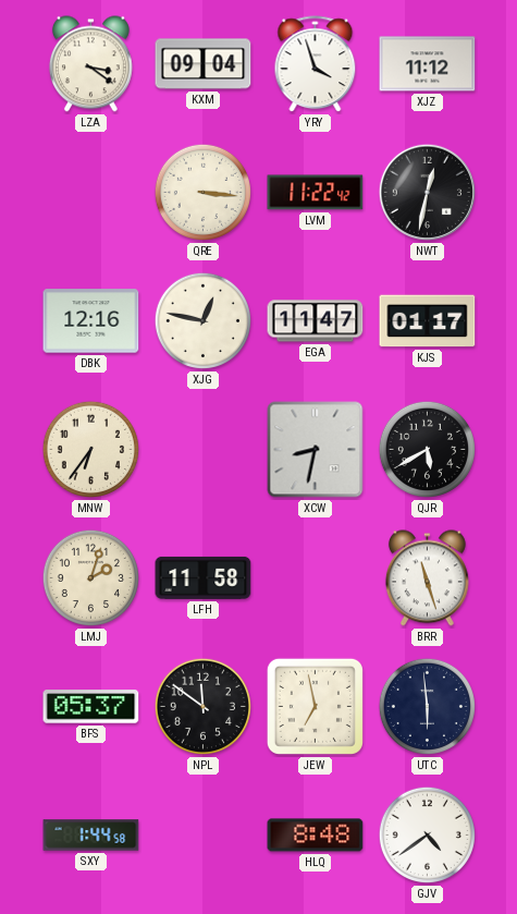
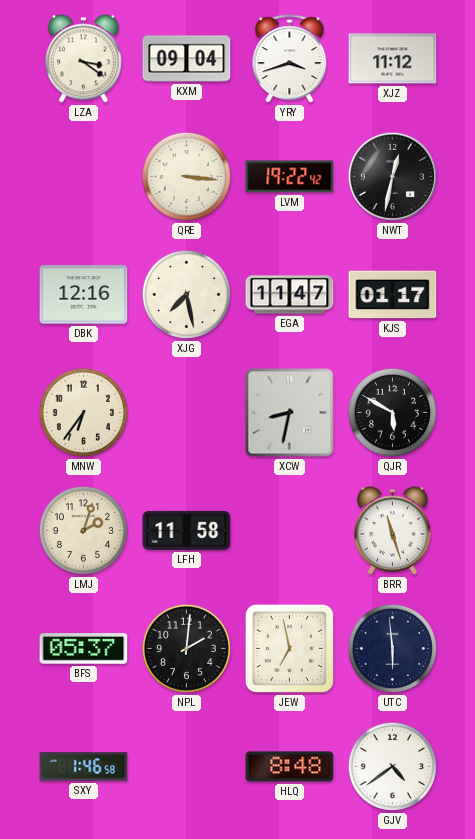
YRY: 3:57 -> 3:42 (290, 59)
LVM: 11:22 -> 19:22 (290, 177)
XJG: 12:47 -> 7:28 (186, 294)
QJR: 5:40 -> 5:50 (392, 412)
NPL: 11:51 -> 2:01 (186, 648)
SXY: 1:44 -> 1:46 (84, 767)
